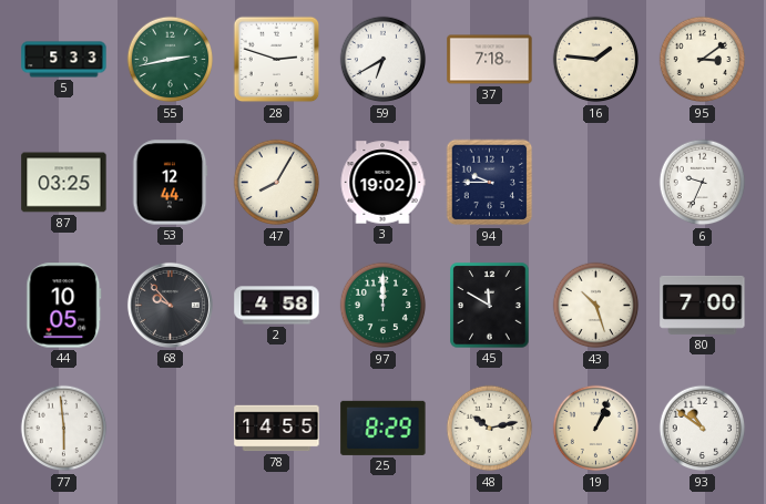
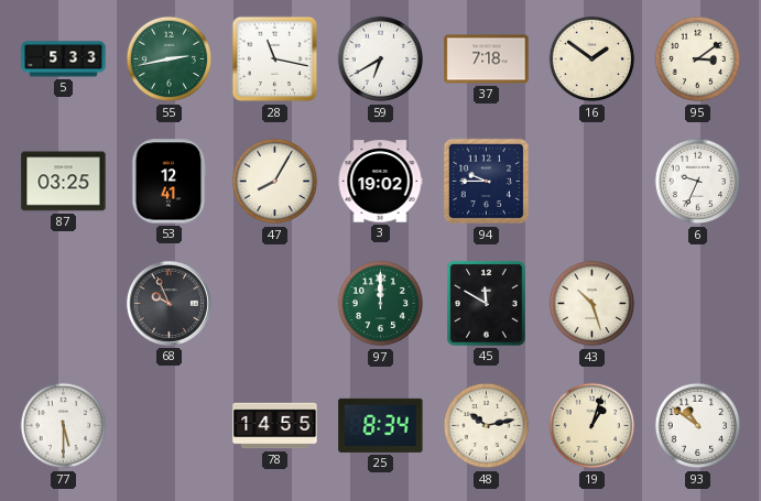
28: 2:48 -> 11:17 (275, 59)
16: 1:46 -> 1:51 (593, 59)
53: 12:44 -> 12:41 (168, 182)
44: 10:05 -> none (64, 306)
68: 9:53 -> 9:56 (168, 303)
2: 4:58 -> none (277, 306)
80: 7:00 -> none (703, 305)
77: 5:59 -> 5:30 (64, 426)
25: 8:29 -> 8:34 (381, 425)
19: 1:04 -> 1:03 (593, 426)
